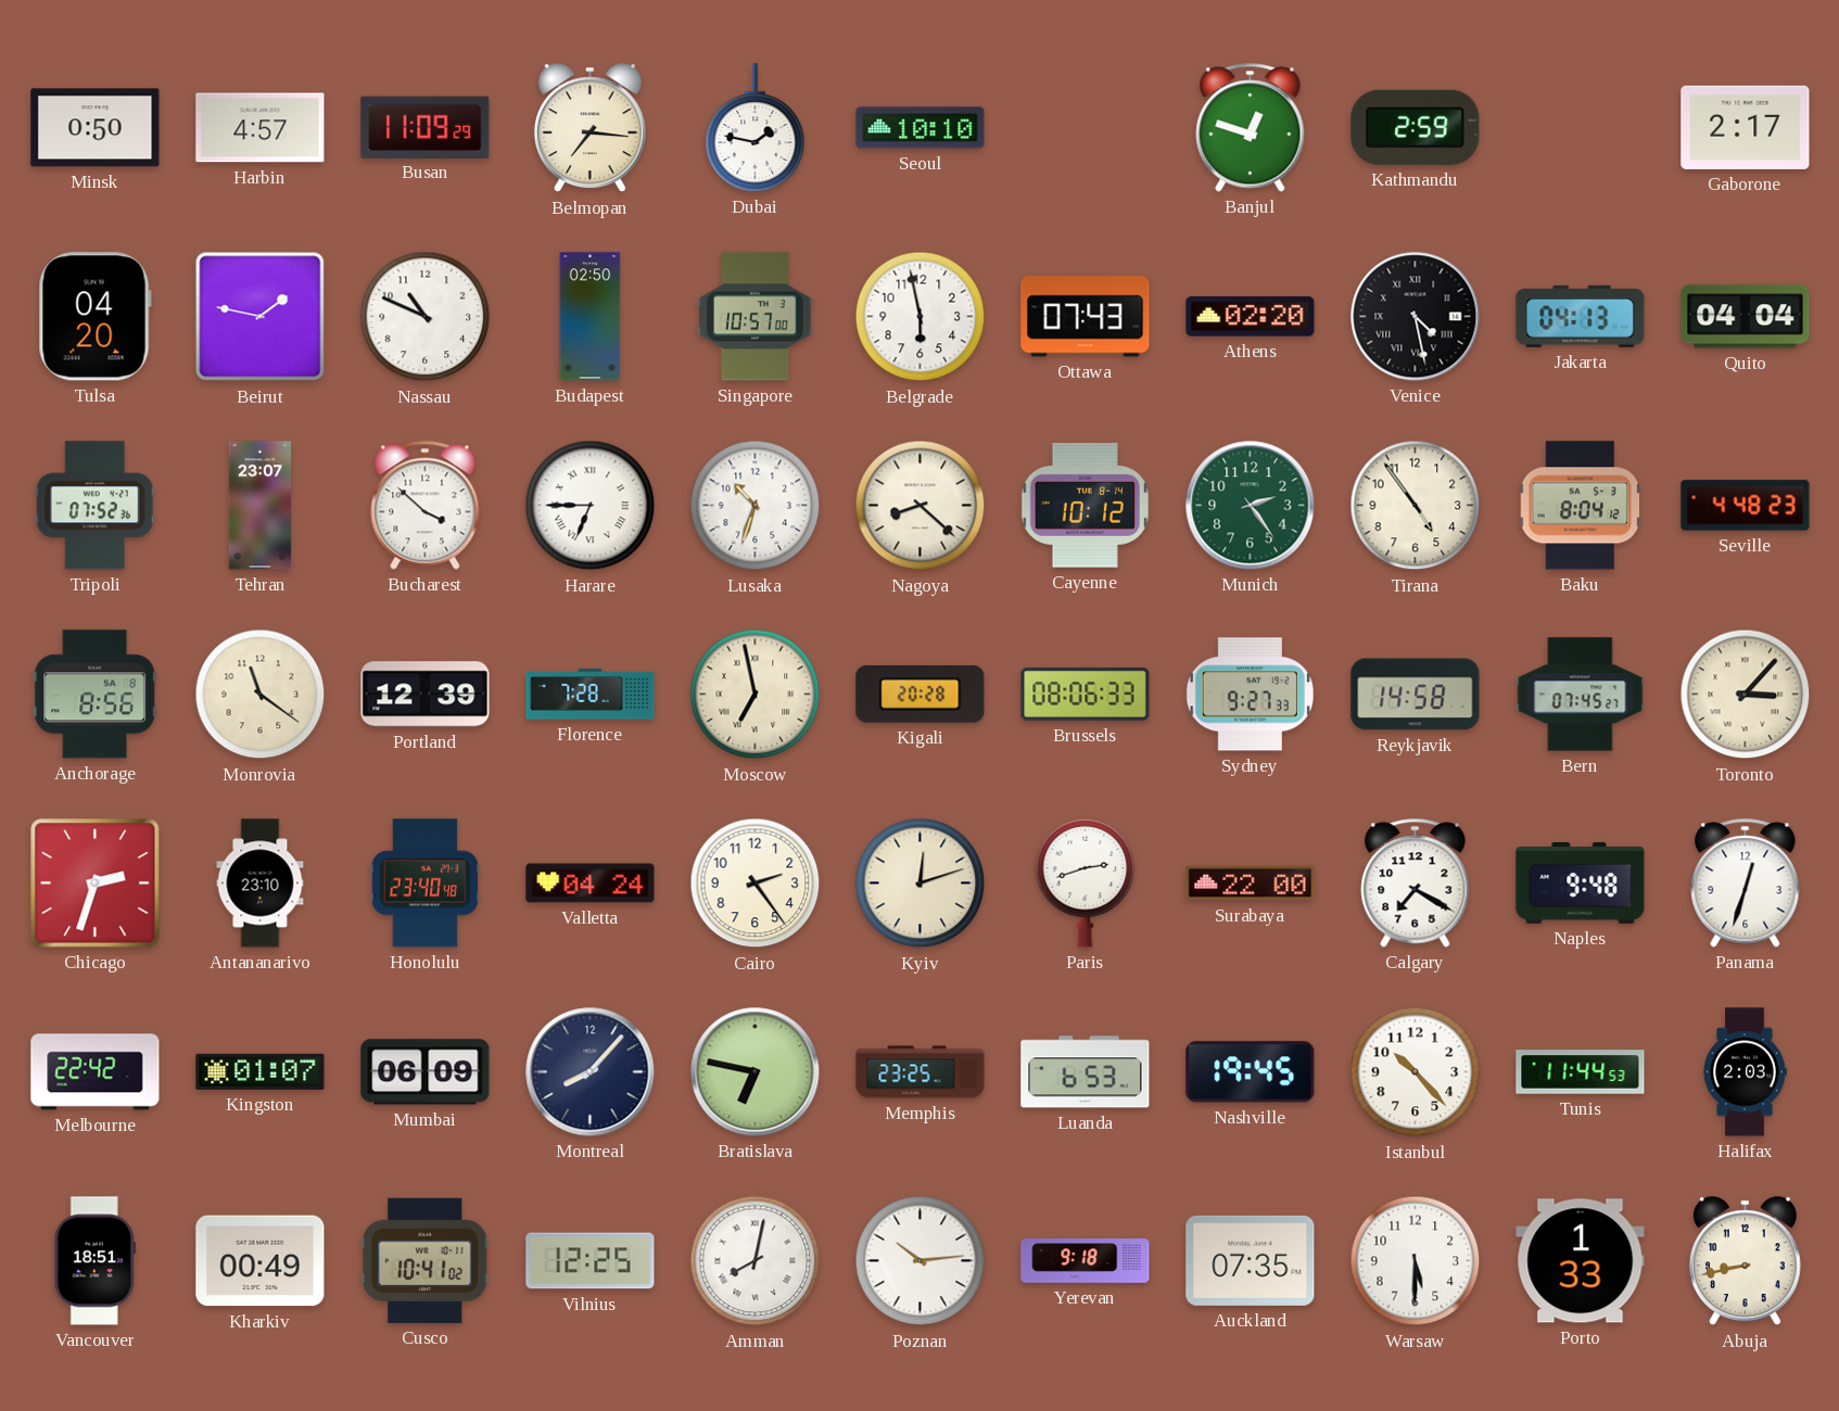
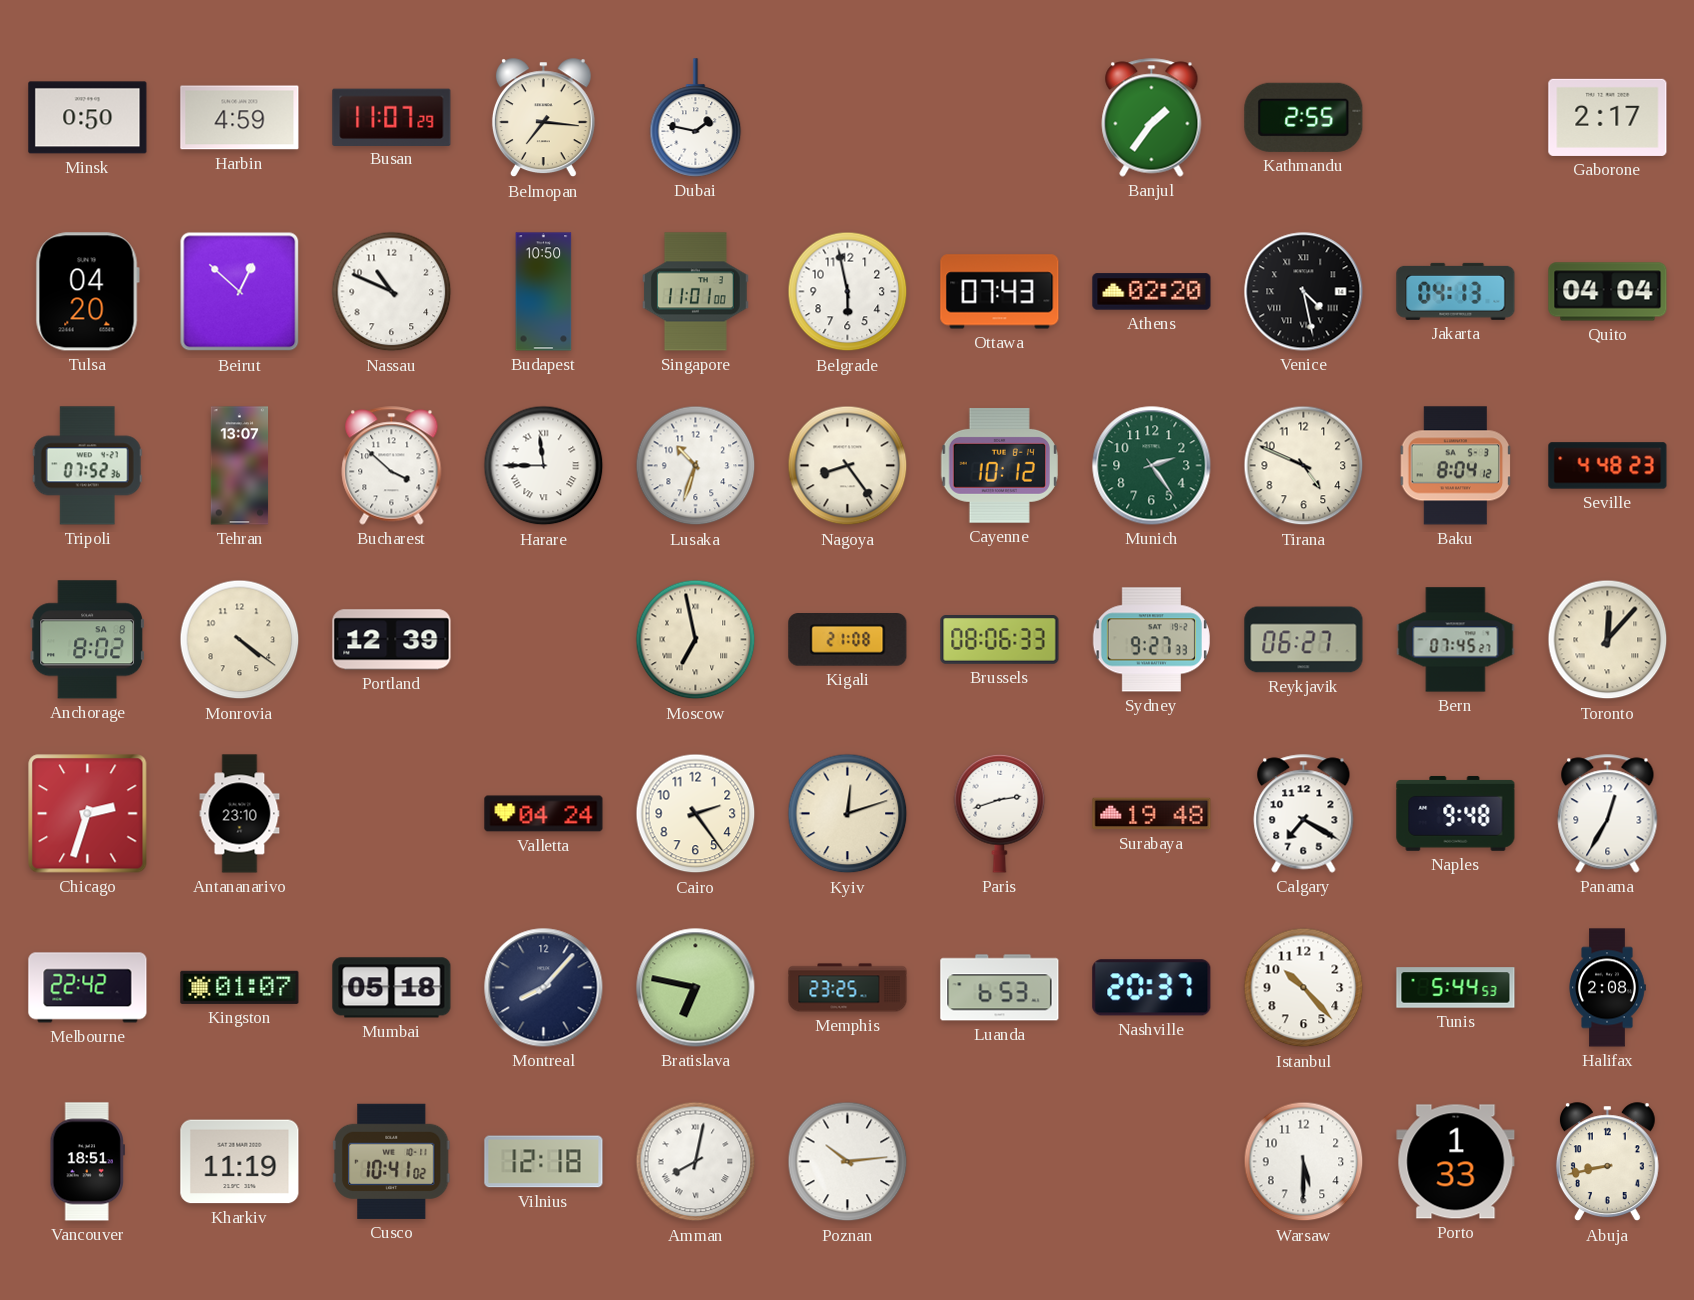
Harbin: 4:57 -> 4:59 (240, 118)
Busan: 11:09 -> 11:07 (392, 117)
Seoul: 10:10 -> none (921, 128)
Banjul: 12:48 -> 1:36 (1152, 118)
Kathmandu: 2:59 -> 2:55 (1304, 117)
Beirut: 1:47 -> 12:52 (240, 292)
Budapest: 02:50 -> 10:50 (544, 292)
Singapore: 10:57 -> 11:01 (696, 292)
Tehran: 23:07 -> 13:07 (240, 466)
Harare: 6:45 -> 11:45 (544, 466)
Nagoya: 8:22 -> 8:24 (848, 466)
Tirana: 4:54 -> 4:49 (1304, 466)
Anchorage: 8:56 -> 8:02 (87, 640)
Monrovia: 11:21 -> 4:21 (240, 640)
Florence: 7:28 -> none (591, 695)
Kigali: 20:28 -> 21:08 (848, 640)
Reykjavik: 14:58 -> 06:27 (1304, 640)
Toronto: 3:07 -> 12:07 (1608, 640)
Honolulu: 23:40 -> none (424, 884)
Surabaya: 22:00 -> 19:48 (1152, 814)
Panama: 12:33 -> 12:35 (1608, 814)
Mumbai: 06:09 -> 05:18 (392, 988)
Nashville: 19:45 -> 20:37 (1152, 988)
Tunis: 11:44 -> 5:44 (1456, 988)
Halifax: 2:03 -> 2:08 (1607, 988)
Kharkiv: 00:49 -> 11:19 (240, 1162)
Vilnius: 12:25 -> 12:18 (544, 1162)
Yerevan: 9:18 -> none (1086, 1261)
Auckland: 07:35 -> none (1251, 1260)
